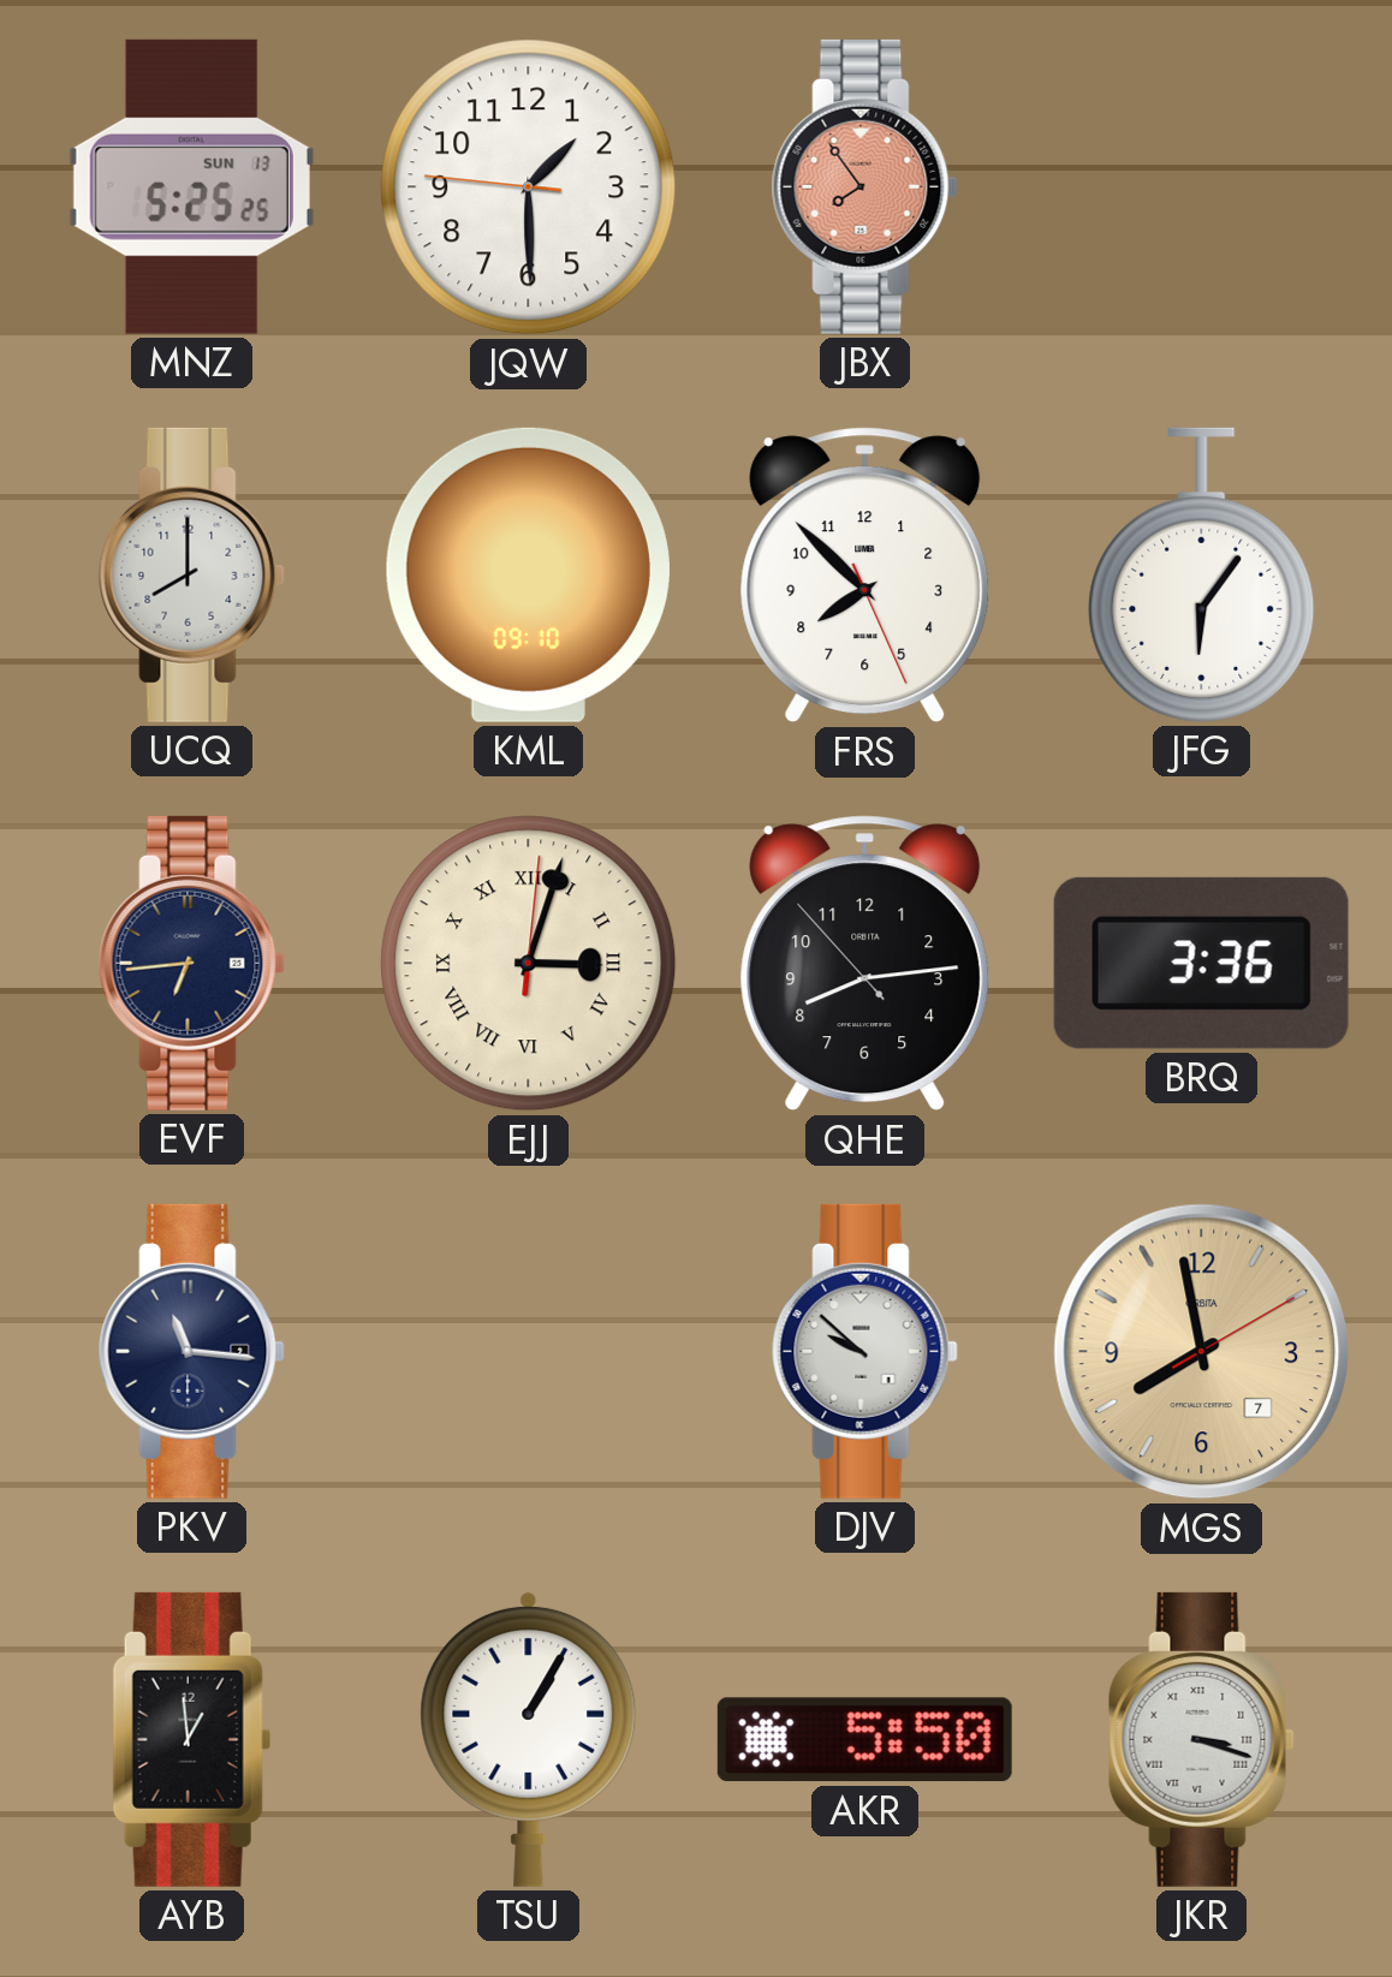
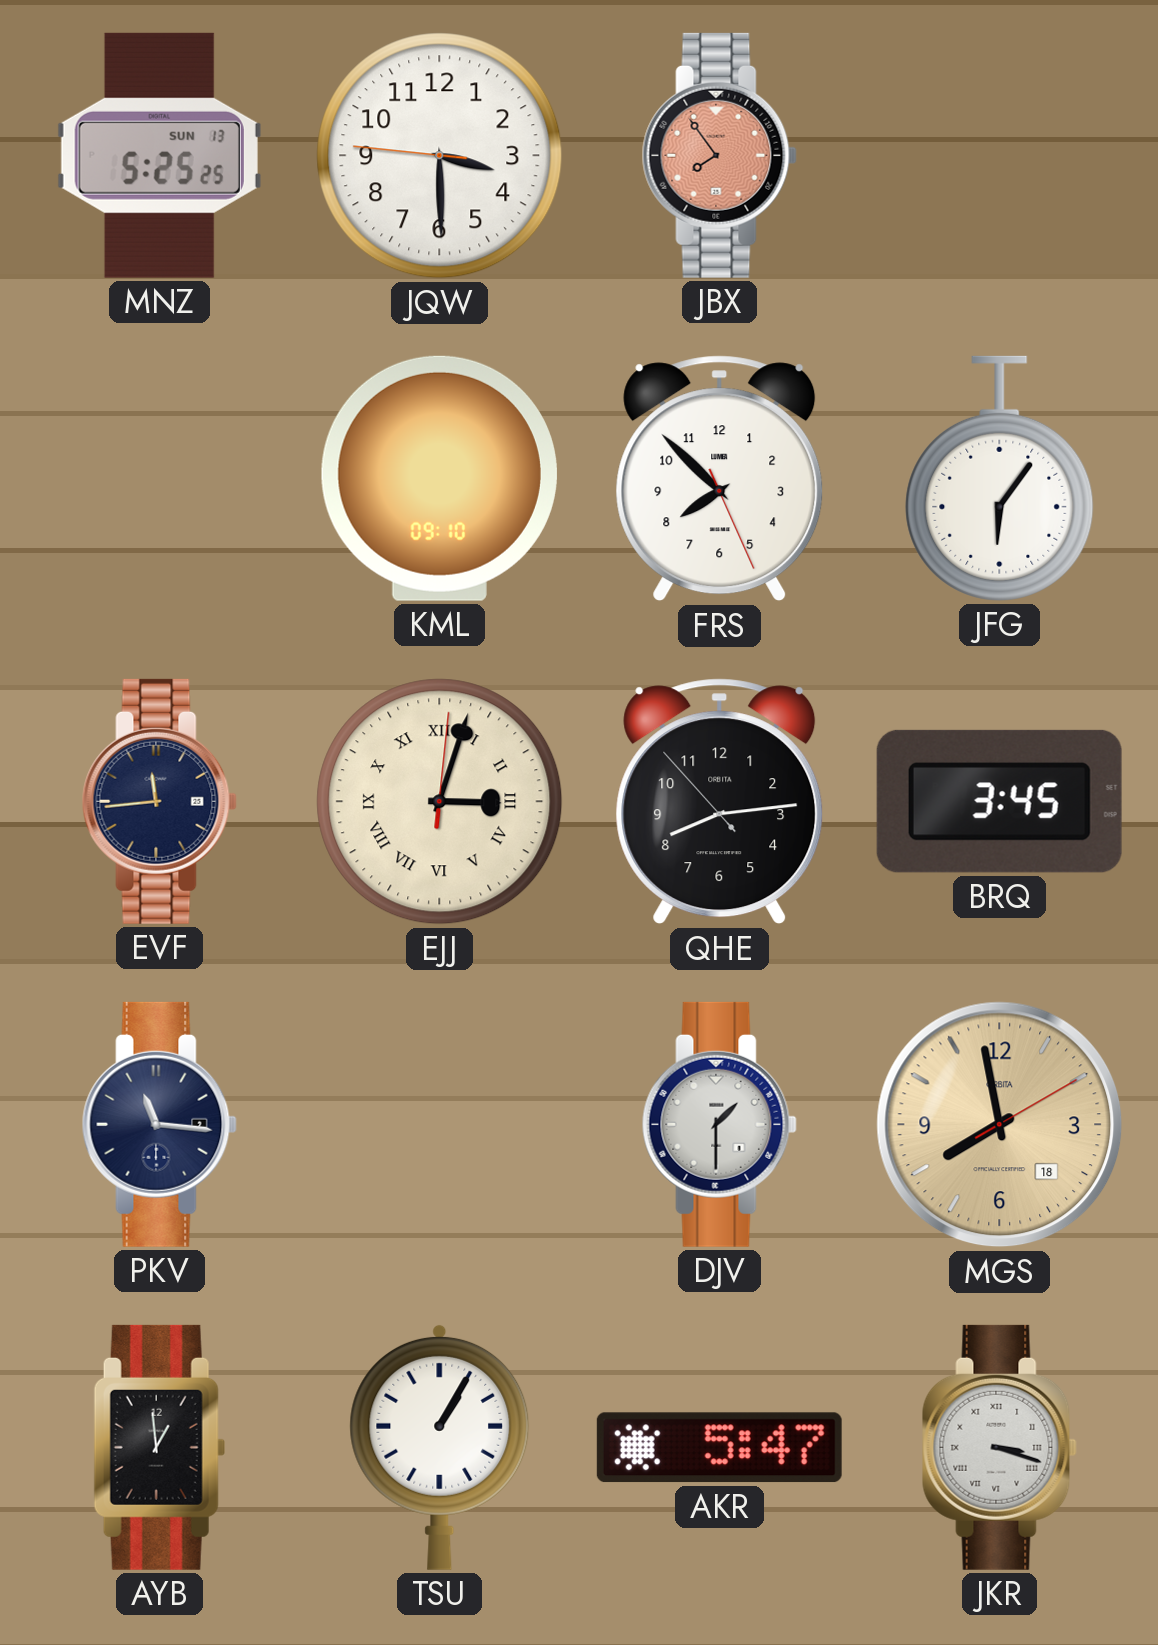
JQW: 1:29 -> 3:29 (440, 156)
UCQ: 8:00 -> none (191, 574)
EVF: 6:44 -> 11:44 (159, 801)
BRQ: 3:36 -> 3:45 (999, 801)
DJV: 9:52 -> 1:30 (719, 1124)
MGS date: 7 -> 18 (1000, 1125)
AKR: 5:50 -> 5:47 (719, 1448)
